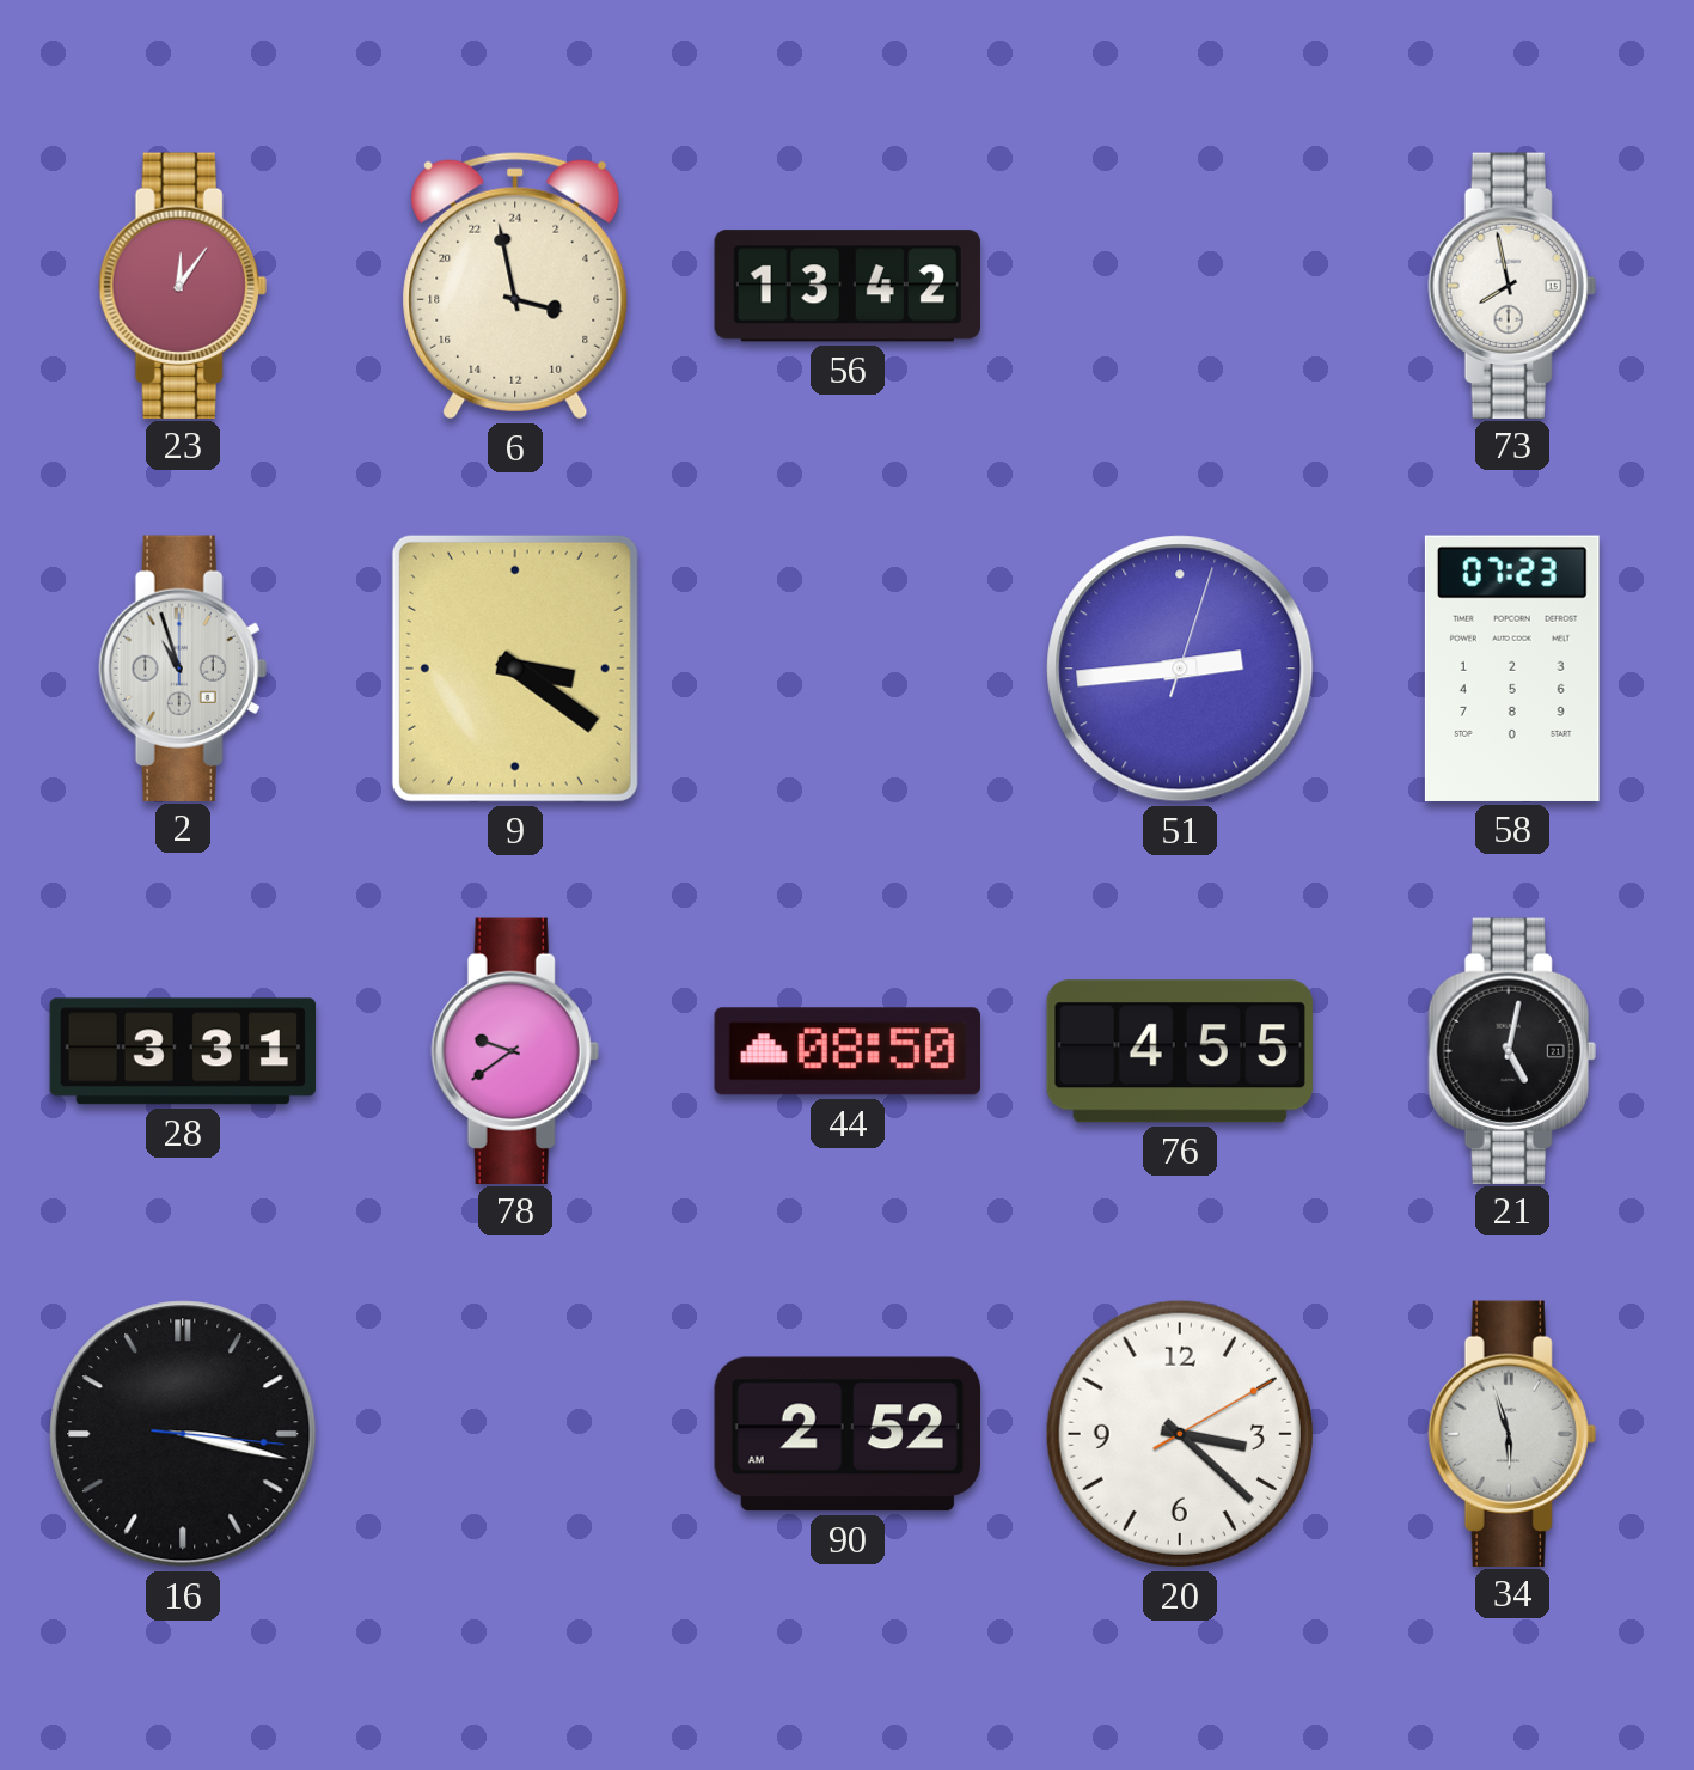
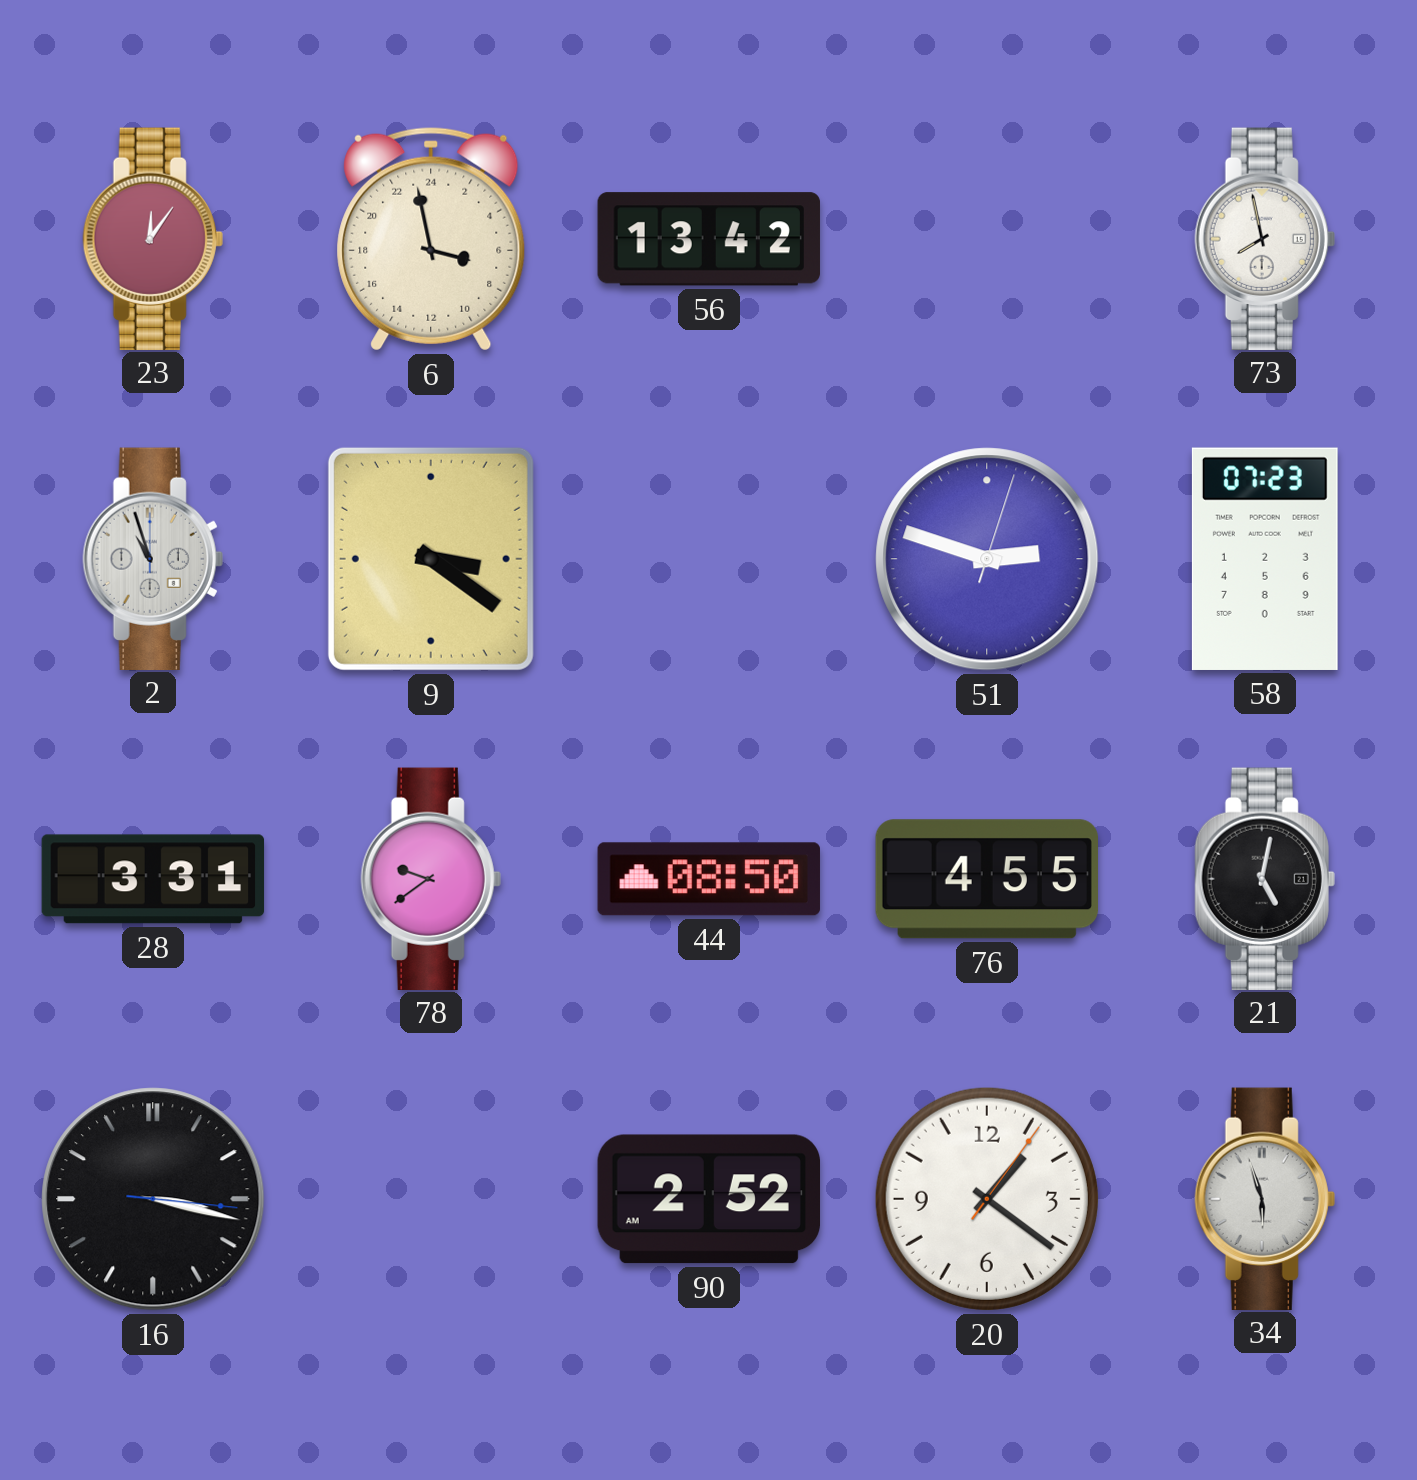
51: 2:44 -> 2:48 (987, 559)
20: 3:22 -> 1:21 (987, 1199)
